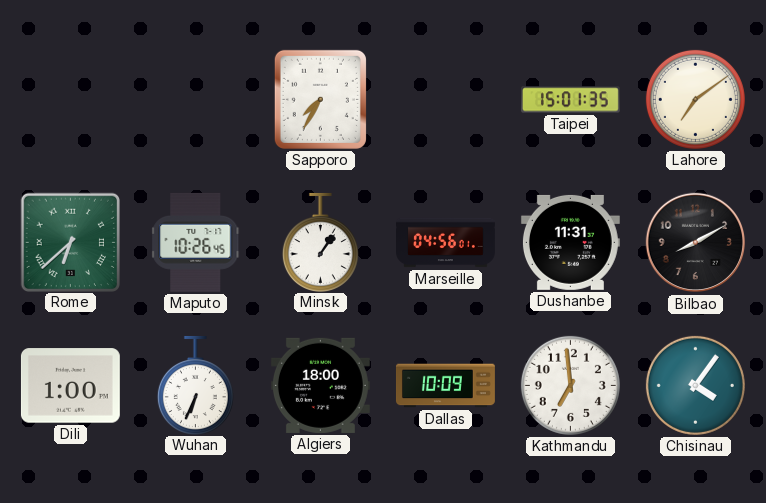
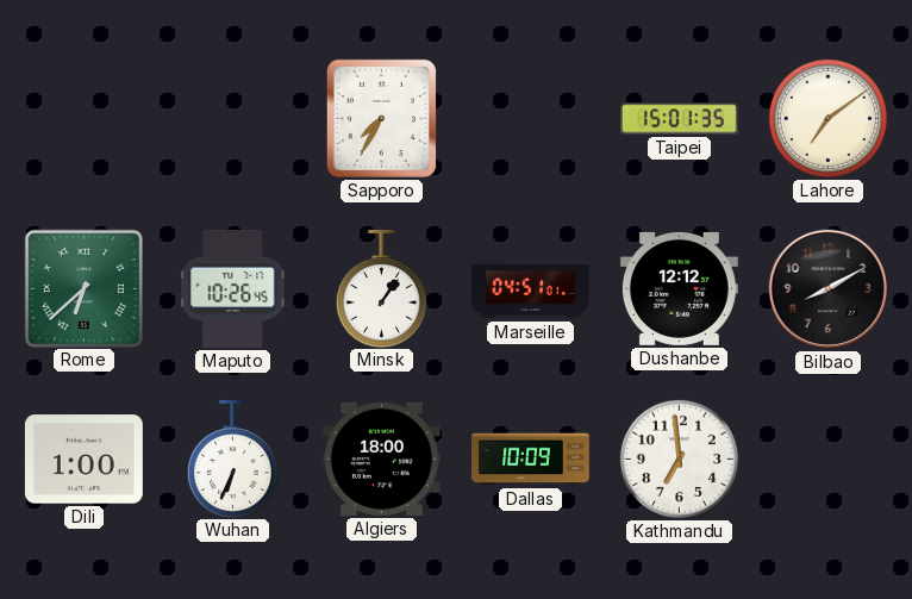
Marseille: 04:56 -> 04:51 (531, 289)
Dushanbe: 11:31 -> 12:12 (679, 288)
Chisinau: 4:06 -> none (695, 385)
